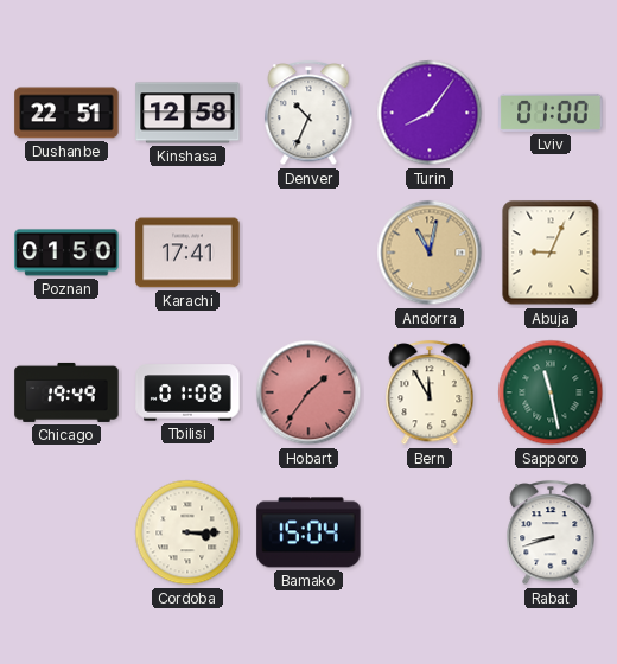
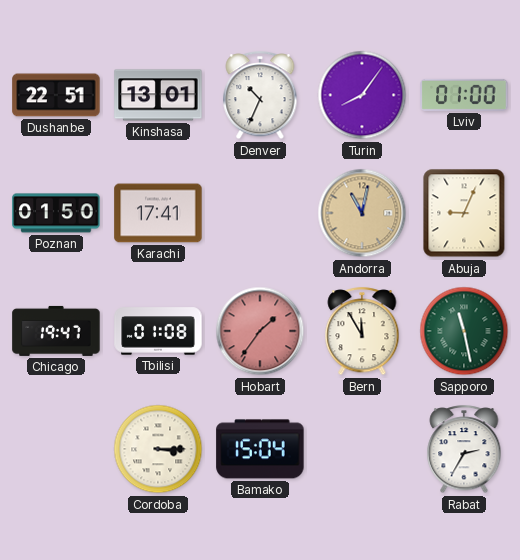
Kinshasa: 12:58 -> 13:01 (158, 95)
Chicago: 19:49 -> 19:47 (56, 331)
Rabat: 8:42 -> 2:35 (464, 450)
